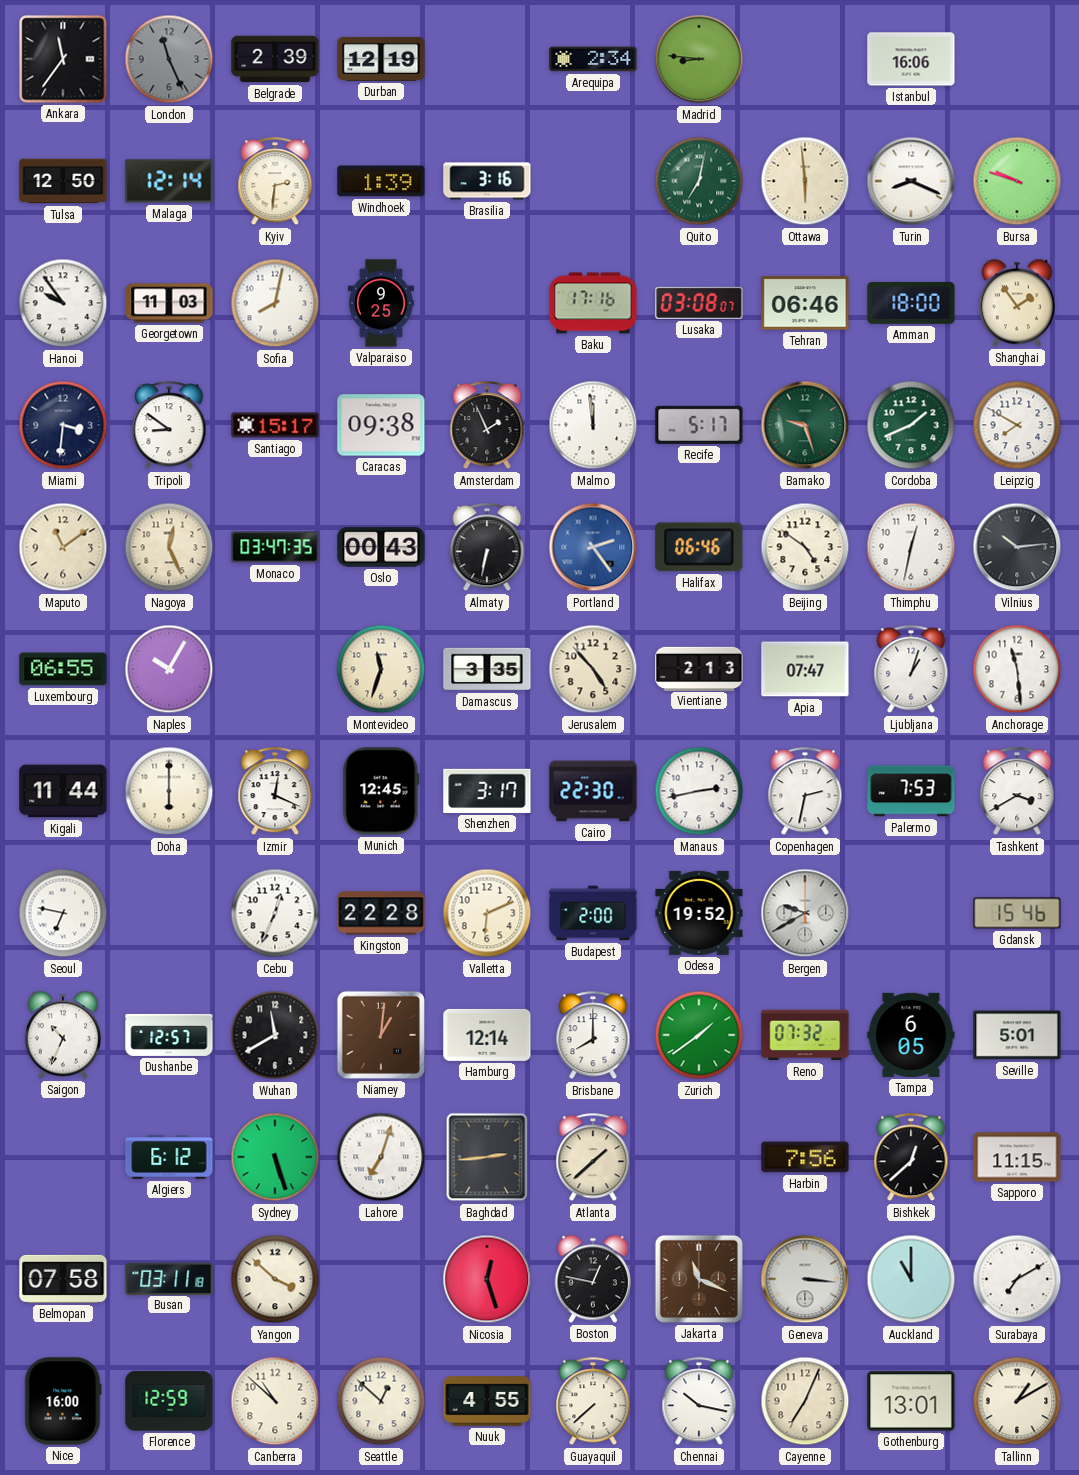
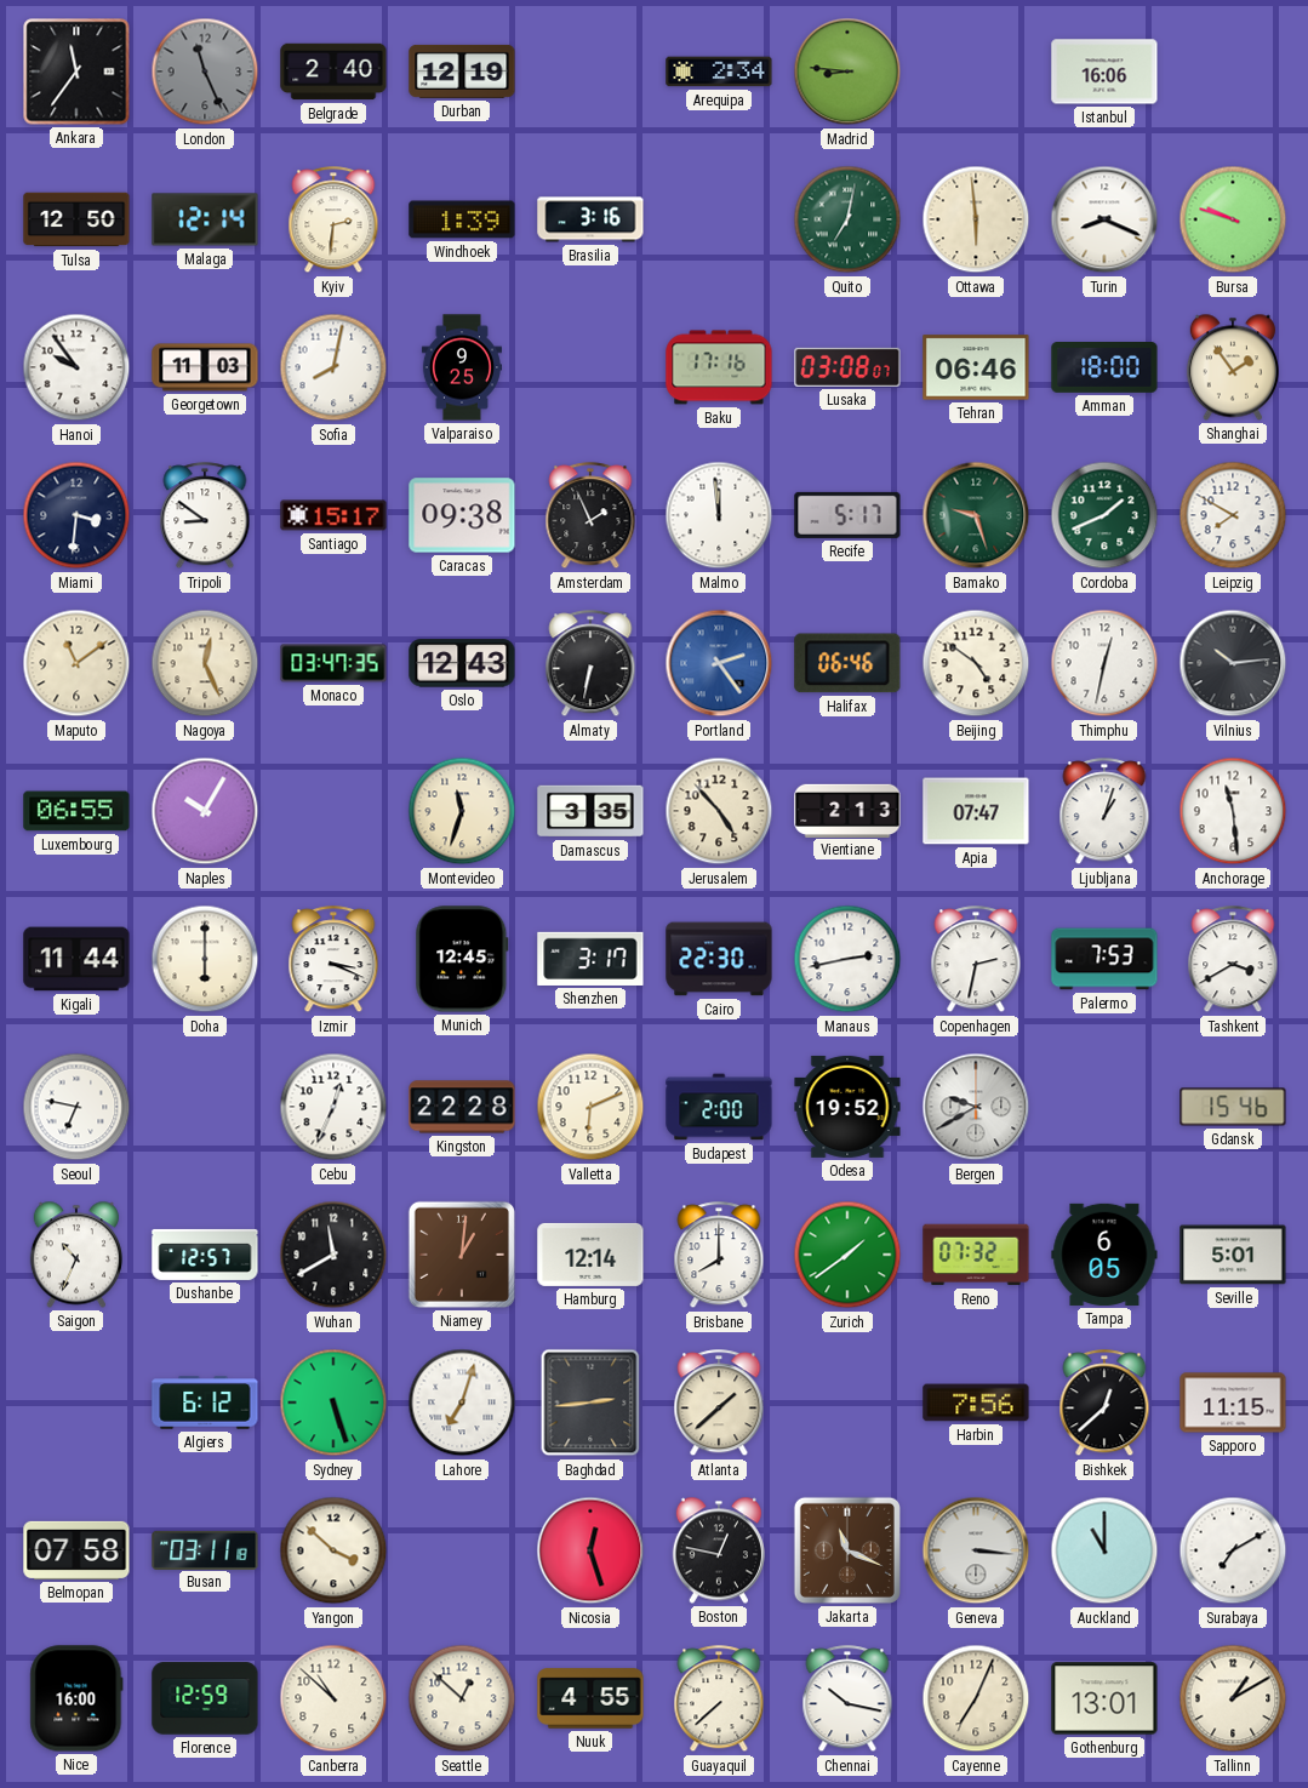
Belgrade: 2:39 -> 2:40 (333, 72)
Oslo: 00:43 -> 12:43 (462, 663)
Izmir: 12:19 -> 3:19 (333, 960)
